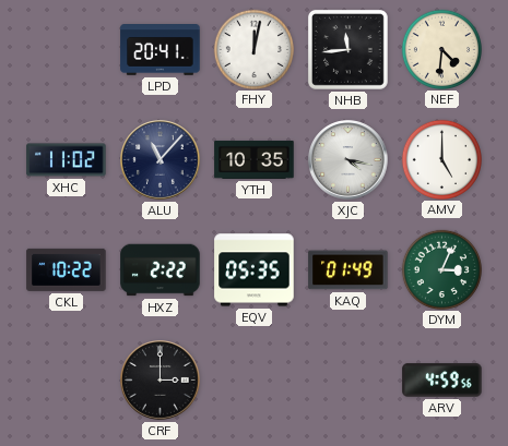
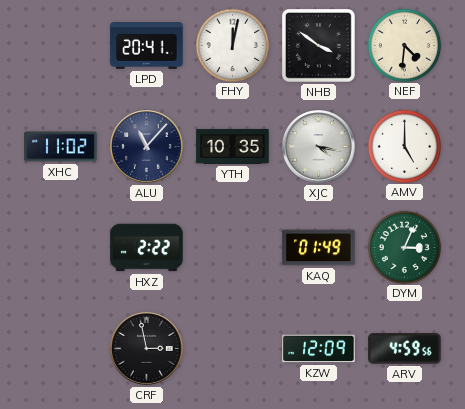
NHB: 11:44 -> 3:51 (318, 45)
CKL: 10:22 -> none (67, 269)
EQV: 05:35 -> none (255, 270)
CRF: 3:00 -> 2:58 (147, 349)
KZW: none -> 12:09 (319, 349)
